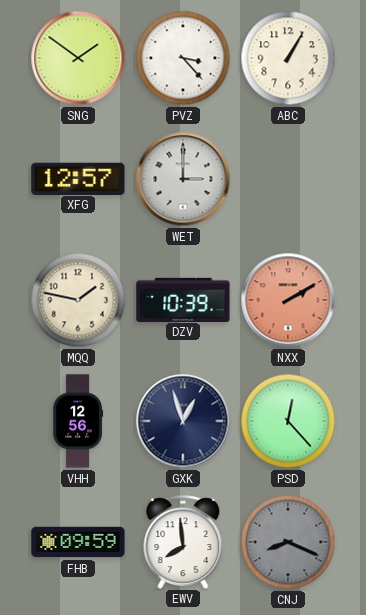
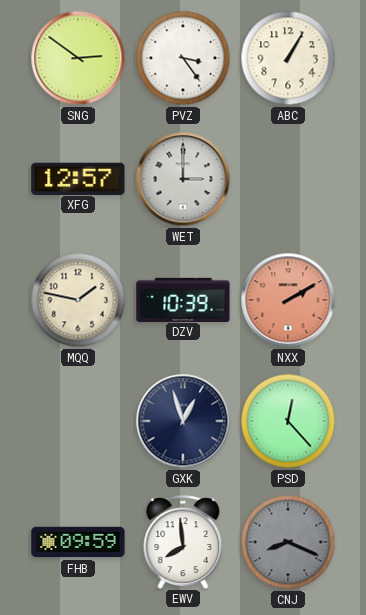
SNG: 1:51 -> 2:51 (78, 58)
PVZ: 3:23 -> 3:24 (183, 58)
VHH: 12:56 -> none (78, 421)
